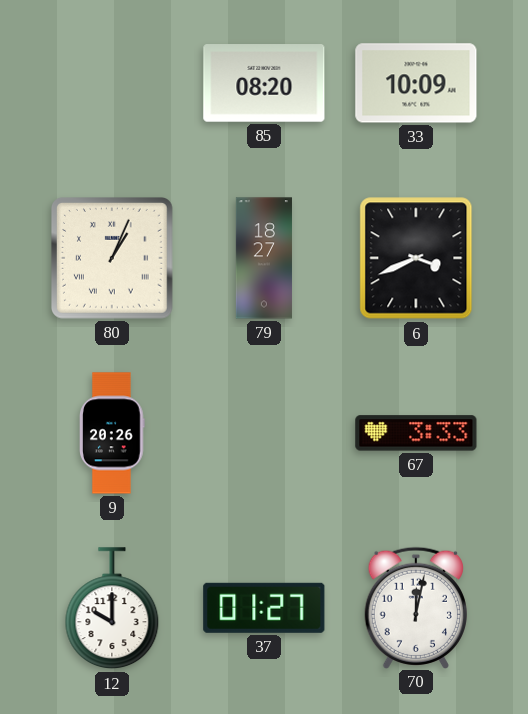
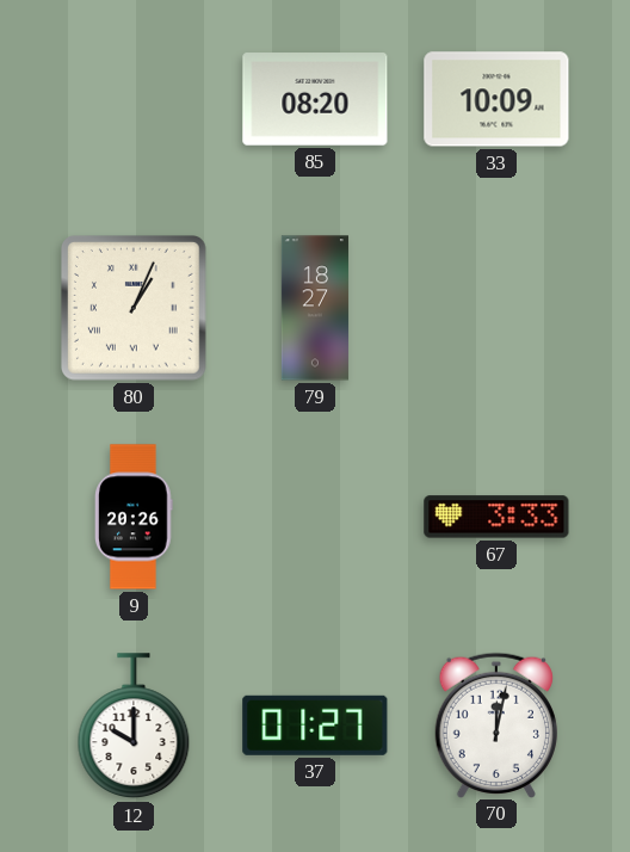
6: 3:41 -> none (416, 258)
